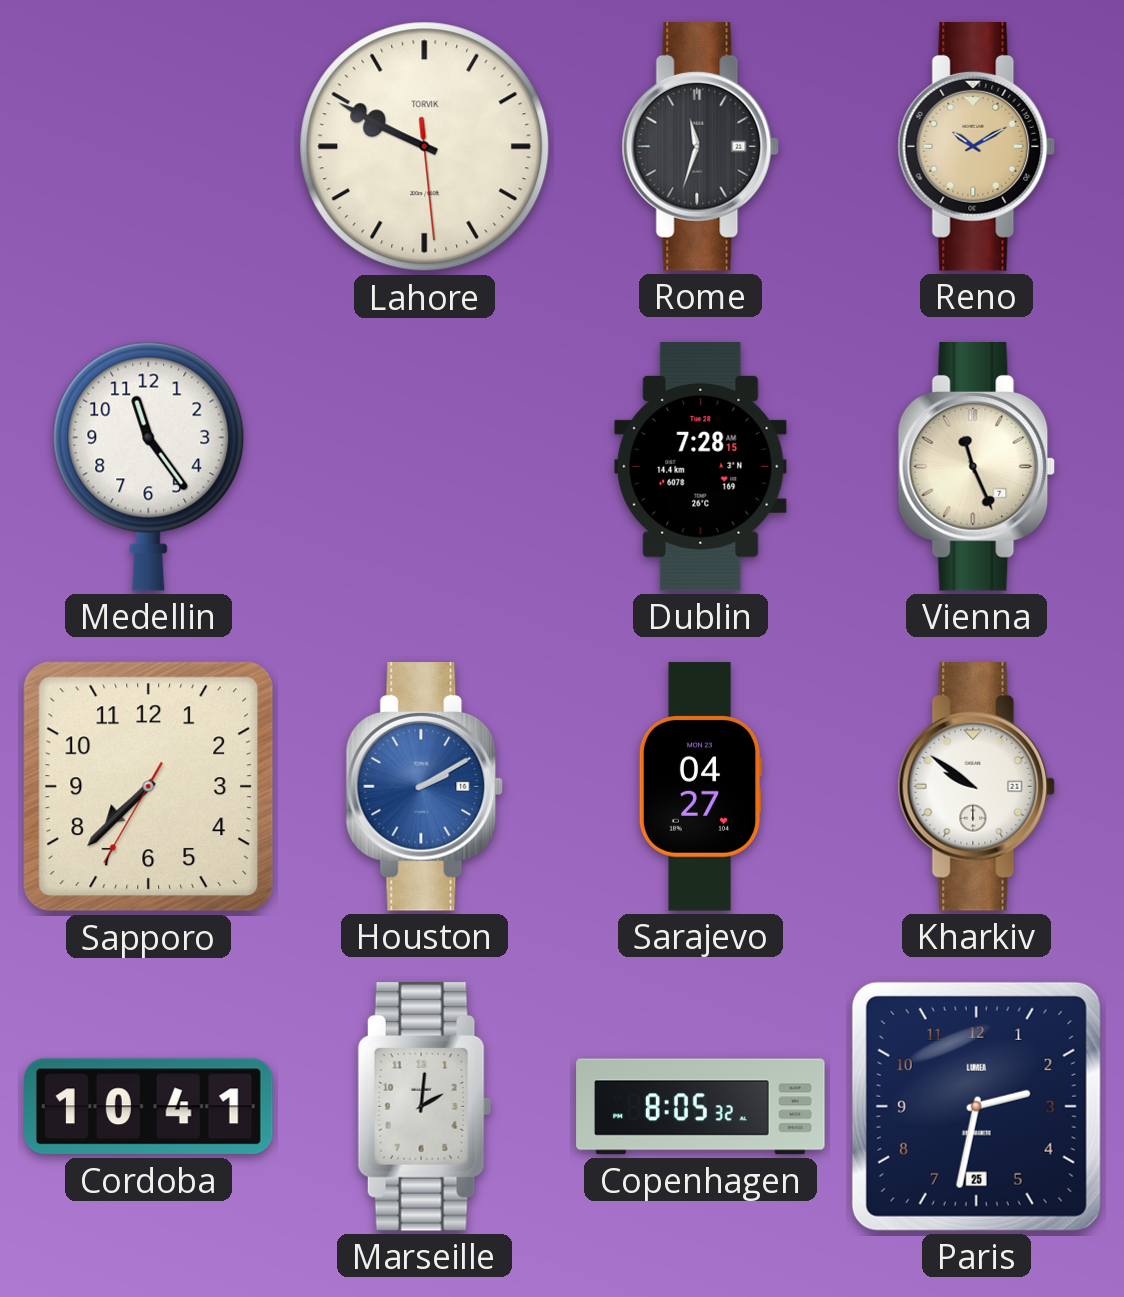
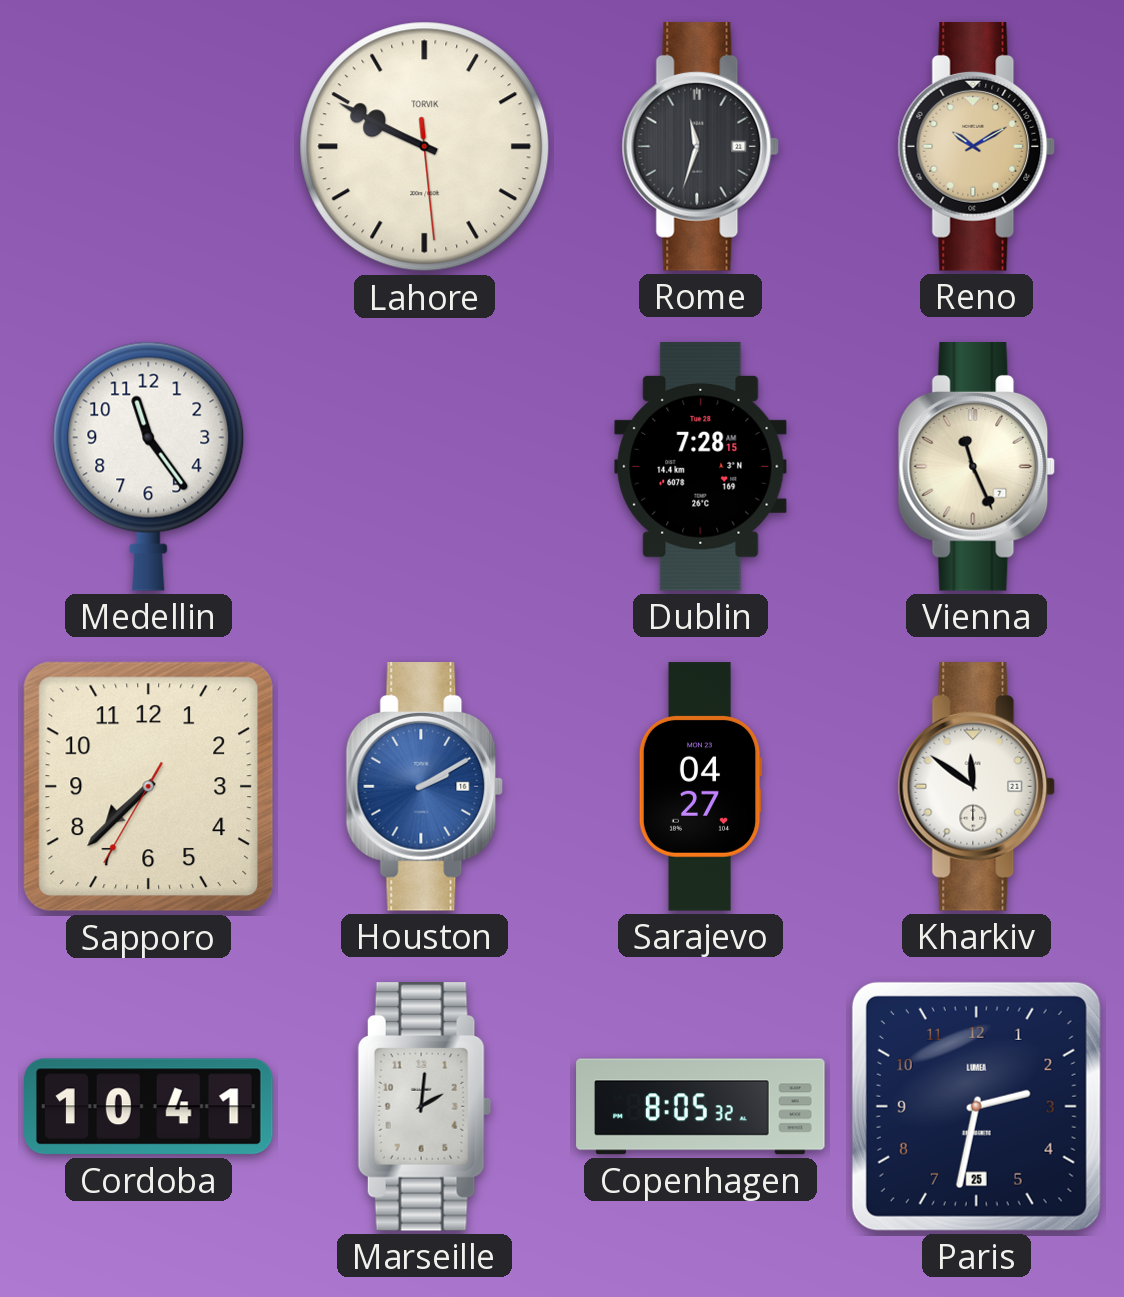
Kharkiv: 9:51 -> 11:51 (977, 787)
